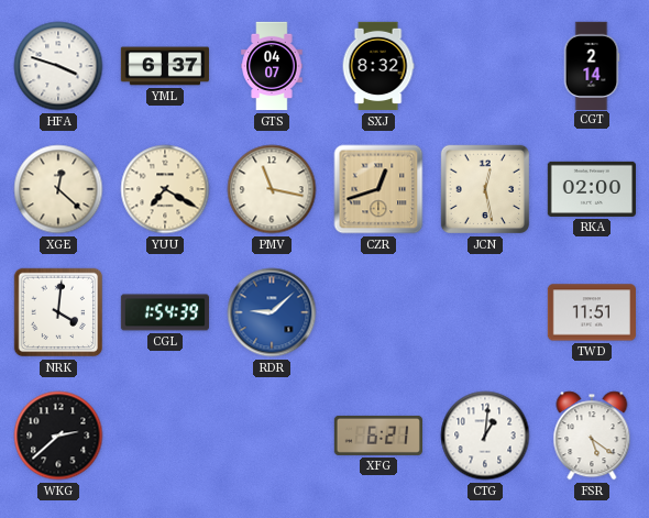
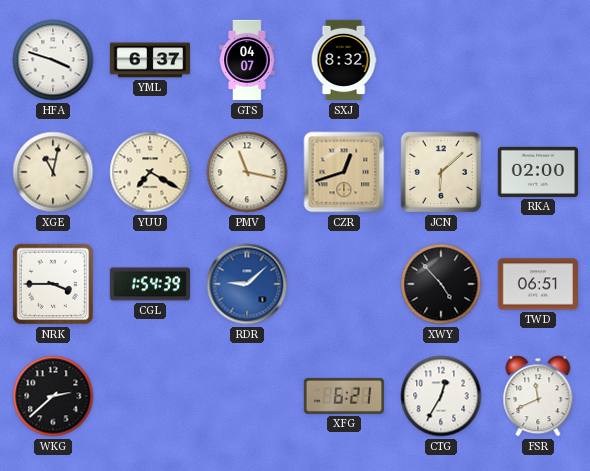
CGT: 2:14 -> none (592, 65)
XGE: 12:22 -> 11:02 (53, 172)
JCN: 12:28 -> 6:08 (441, 172)
NRK: 4:01 -> 3:45 (53, 284)
XWY: none -> 4:53 (441, 284)
TWD: 11:51 -> 06:51 (537, 284)
CTG: 1:01 -> 12:35 (441, 396)
FSR: 5:21 -> 11:41 (538, 396)
